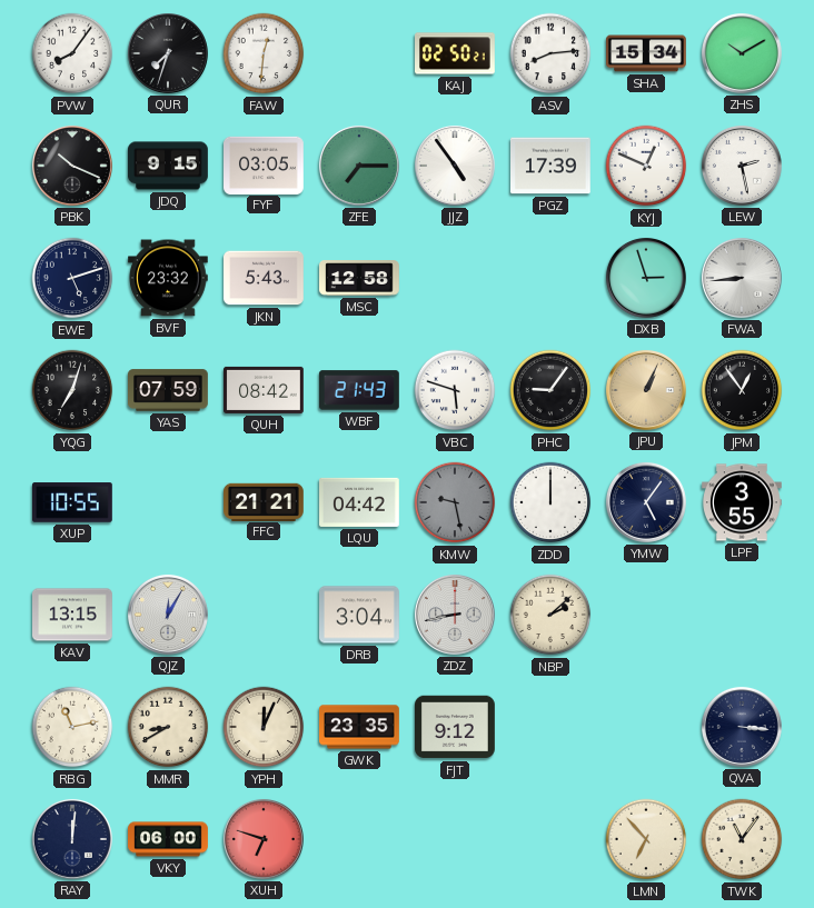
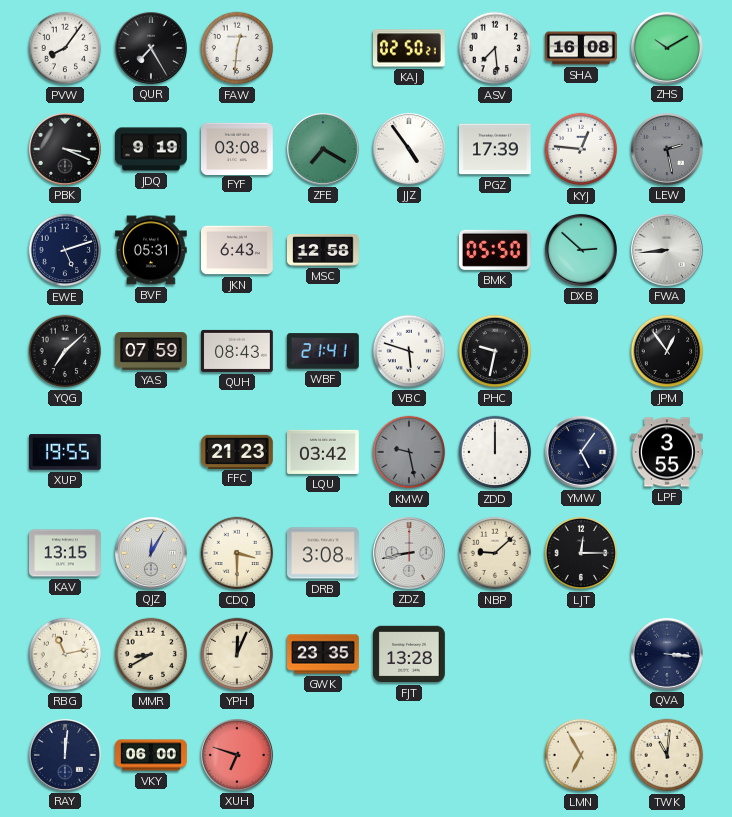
QUR: 7:33 -> 7:25 (151, 48)
ASV: 8:14 -> 7:29 (495, 48)
SHA: 15:34 -> 16:08 (582, 48)
PBK: 10:19 -> 3:19 (65, 149)
JDQ: 9:15 -> 9:19 (152, 149)
FYF: 03:05 -> 03:08 (238, 148)
ZFE: 7:15 -> 7:20 (323, 149)
KYJ: 12:49 -> 12:46 (581, 149)
LEW dial: white -> grey (667, 149)
BVF: 23:32 -> 05:31 (152, 250)
JKN: 5:43 -> 6:43 (238, 250)
BMK: none -> 05:50 (495, 250)
DXB: 2:57 -> 2:52 (581, 250)
YQG: 7:03 -> 7:08 (65, 351)
QUH: 08:42 -> 08:43 (238, 351)
WBF: 21:43 -> 21:41 (323, 351)
PHC: 9:06 -> 9:32 (495, 351)
JPU: 1:04 -> none (646, 390)
XUP: 10:55 -> 19:55 (66, 452)
FFC: 21:21 -> 21:23 (238, 451)
LQU: 04:42 -> 03:42 (324, 452)
CDQ: none -> 3:30 (237, 553)
DRB: 3:04 -> 3:08 (324, 553)
NBP: 2:08 -> 9:08 (495, 553)
LJT: none -> 12:15 (581, 553)
FJT: 9:12 -> 13:28 (410, 654)
LMN: 6:53 -> 6:55 (581, 755)
TWK: 11:06 -> 11:01 (667, 755)
